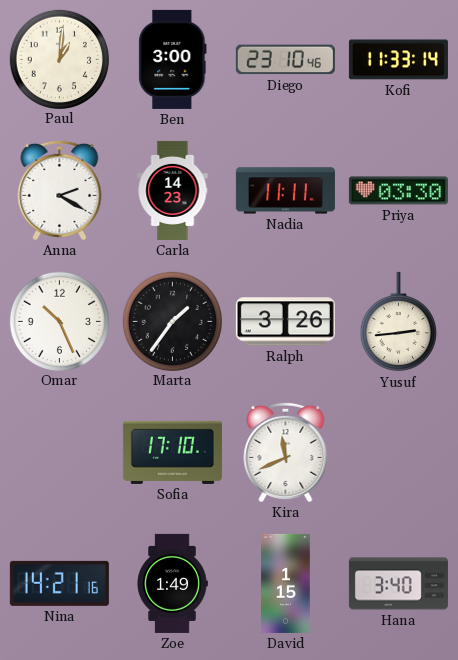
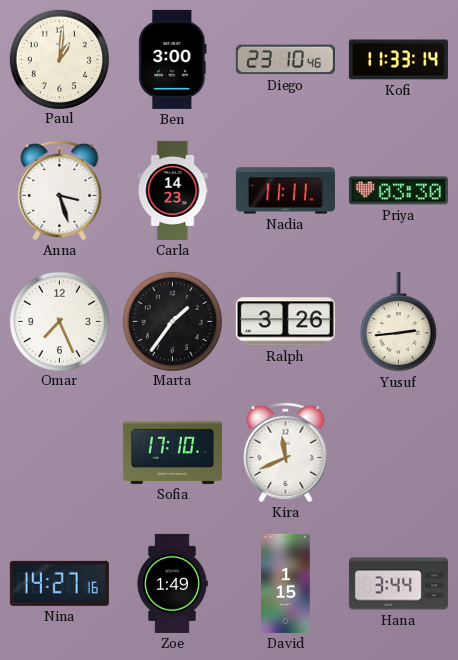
Anna: 2:20 -> 3:27 (60, 190)
Omar: 10:26 -> 7:26 (59, 321)
Nina: 14:21 -> 14:27 (59, 583)
Hana: 3:40 -> 3:44 (398, 584)
